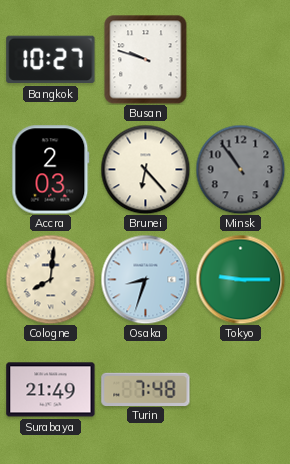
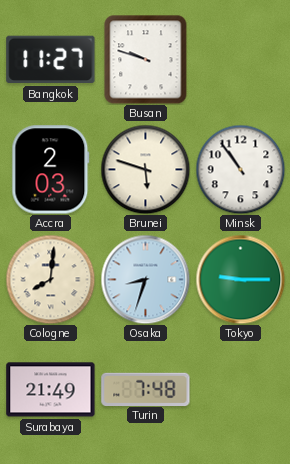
Bangkok: 10:27 -> 11:27 (51, 60)
Brunei: 6:23 -> 5:48 (145, 169)
Minsk dial: grey -> white (240, 169)
